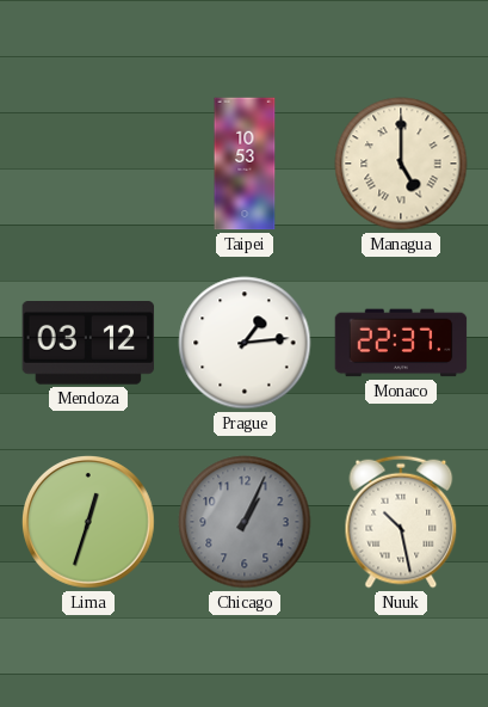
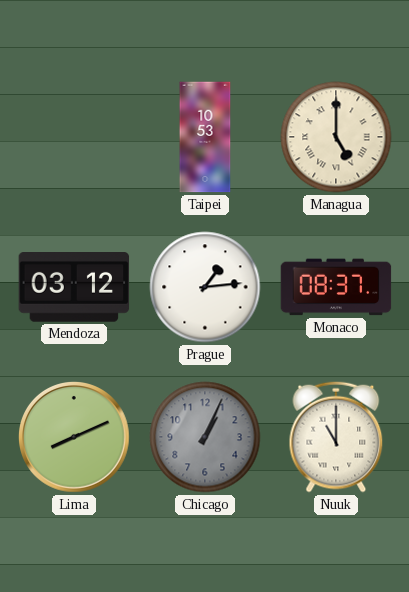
Monaco: 22:37 -> 08:37 (336, 287)
Lima: 12:33 -> 8:11 (75, 438)
Nuuk: 10:28 -> 11:00 (336, 437)
